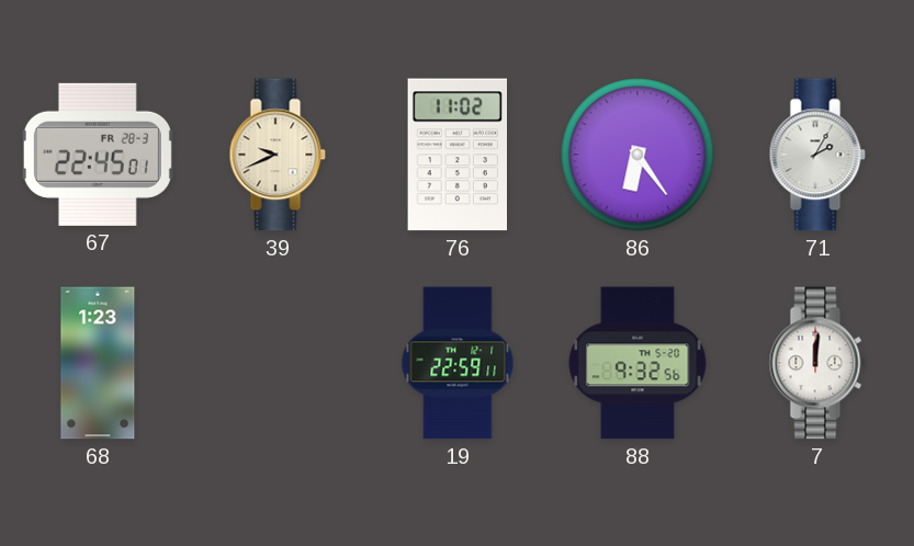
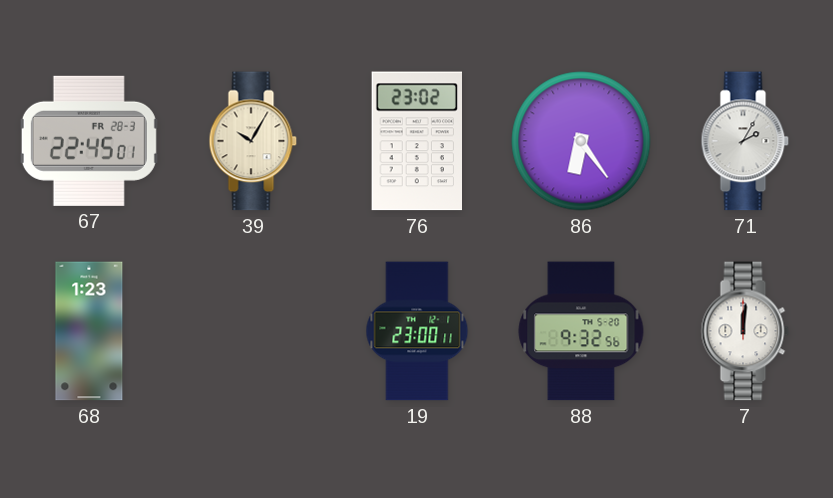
39: 9:41 -> 10:05 (253, 141)
76: 11:02 -> 23:02 (416, 141)
19: 22:59 -> 23:00 (417, 331)
